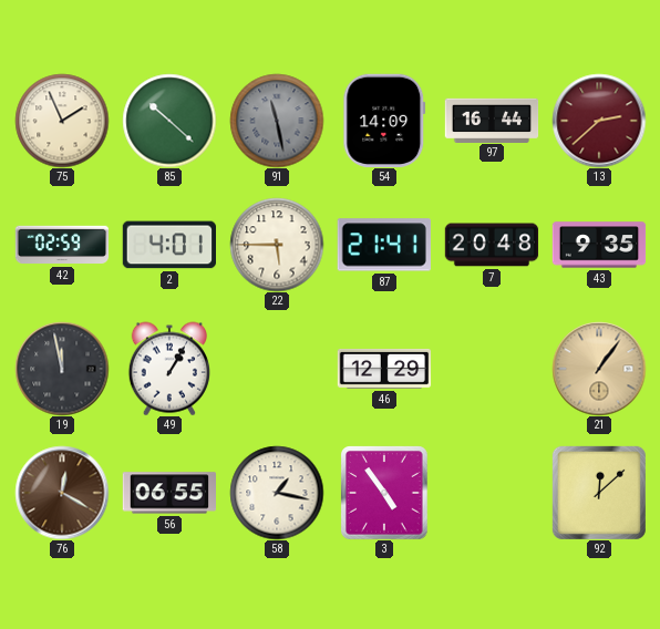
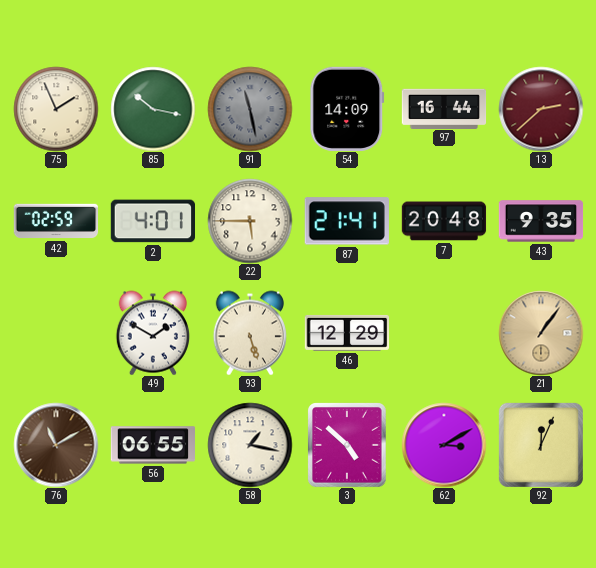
85: 10:22 -> 10:17 (153, 109)
19: 11:58 -> none (62, 369)
49: 1:05 -> 1:50 (152, 333)
93: none -> 5:27 (249, 333)
76: 12:20 -> 11:10 (56, 445)
3: 4:54 -> 4:52 (347, 445)
62: none -> 3:10 (444, 445)
92: 12:08 -> 12:04 (541, 445)
